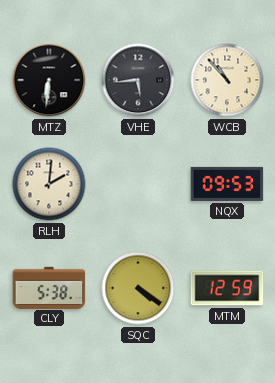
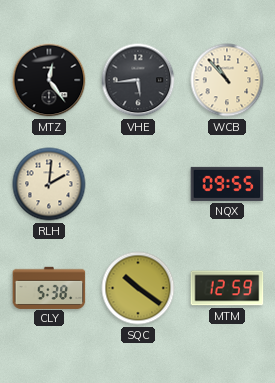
MTZ: 6:31 -> 12:24 (49, 80)
NQX: 09:53 -> 09:55 (227, 184)
SQC: 4:21 -> 10:21 (138, 288)
